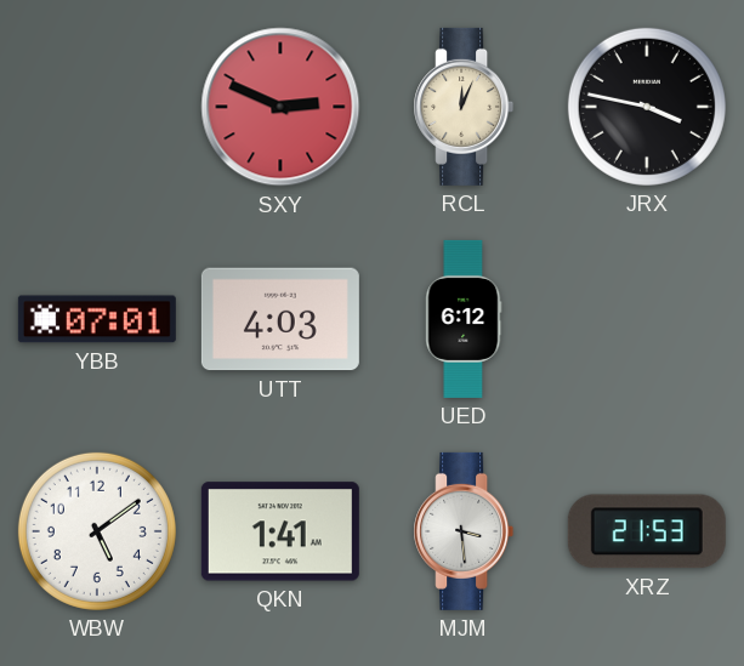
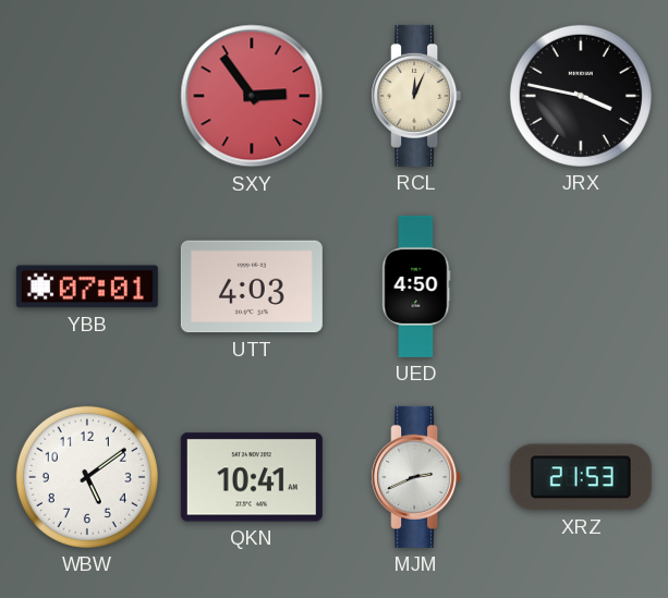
SXY: 2:49 -> 2:54 (252, 96)
UED: 6:12 -> 4:50 (416, 286)
QKN: 1:41 -> 10:41 (252, 477)
MJM: 3:29 -> 2:41 (416, 477)
